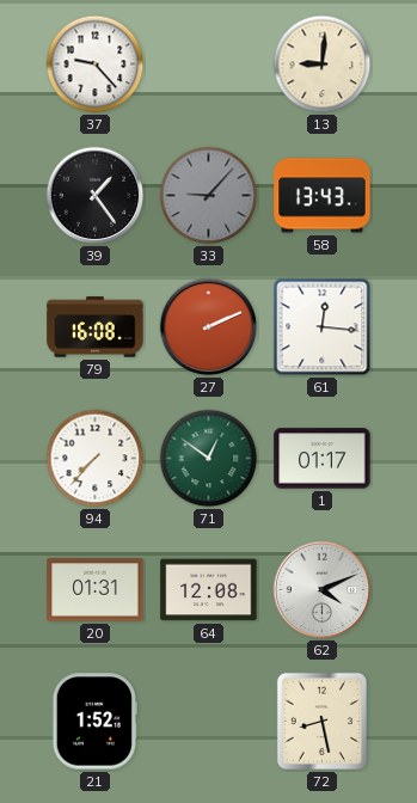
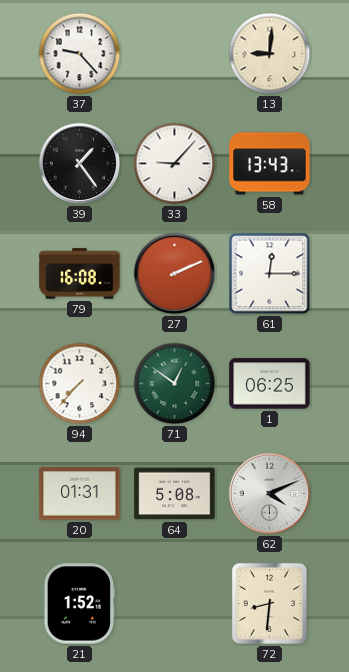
33 dial: grey -> white (175, 164)
61: 12:16 -> 12:15 (270, 274)
1: 01:17 -> 06:25 (270, 384)
64: 12:08 -> 5:08 (175, 494)
72: 8:28 -> 8:31 (269, 603)
